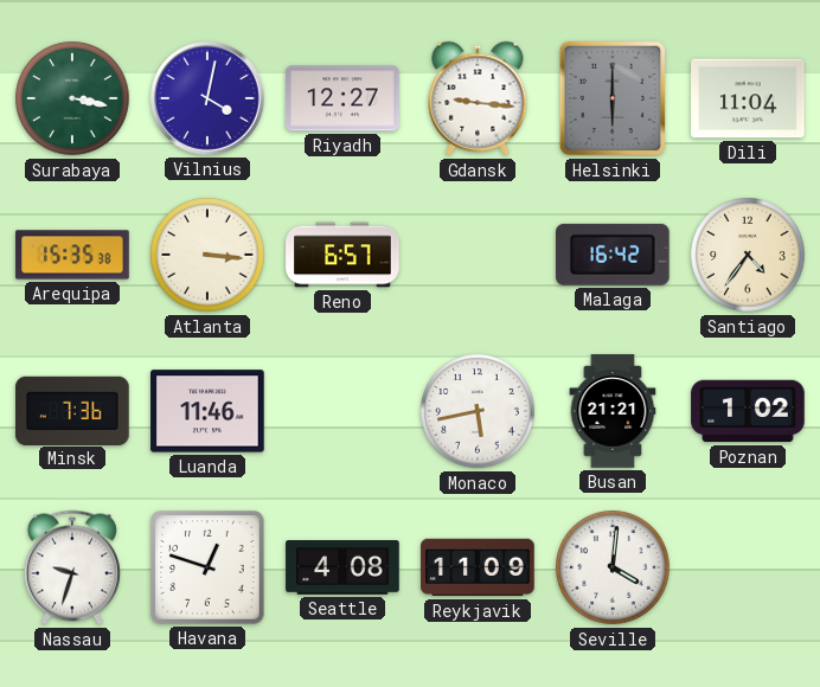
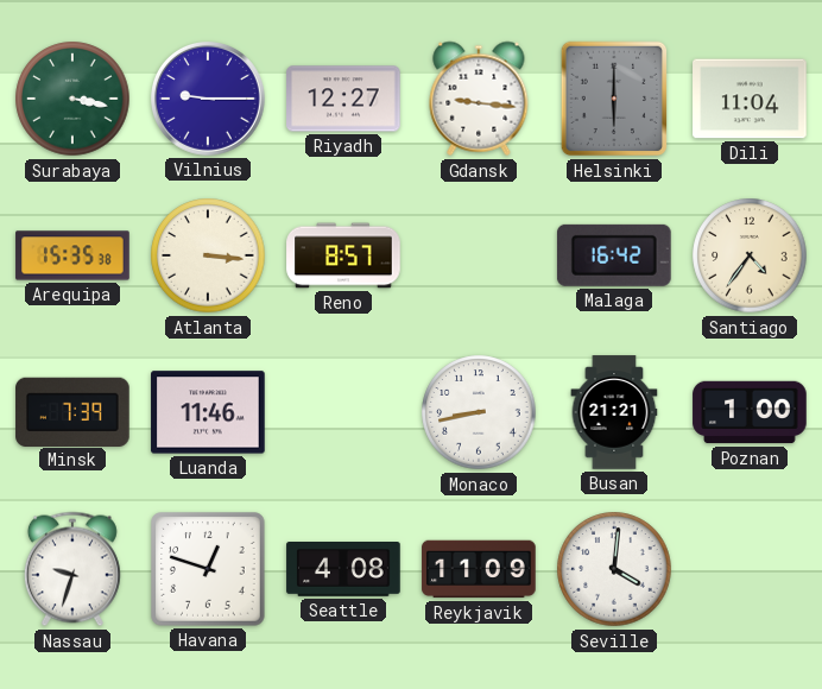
Vilnius: 4:02 -> 9:15 (209, 100)
Reno: 6:57 -> 8:57 (343, 255)
Minsk: 7:36 -> 7:39 (72, 411)
Monaco: 5:43 -> 8:43 (479, 412)
Poznan: 1:02 -> 1:00 (750, 412)
